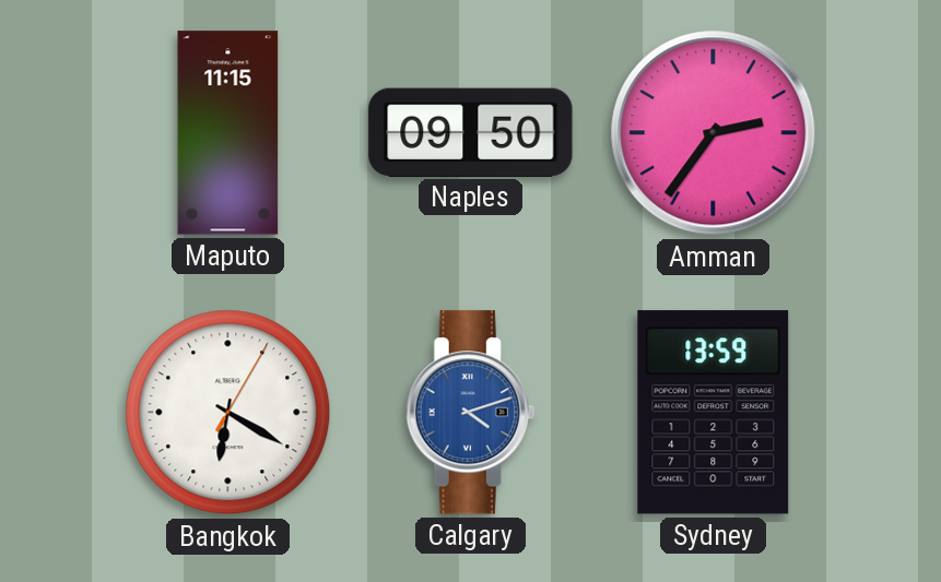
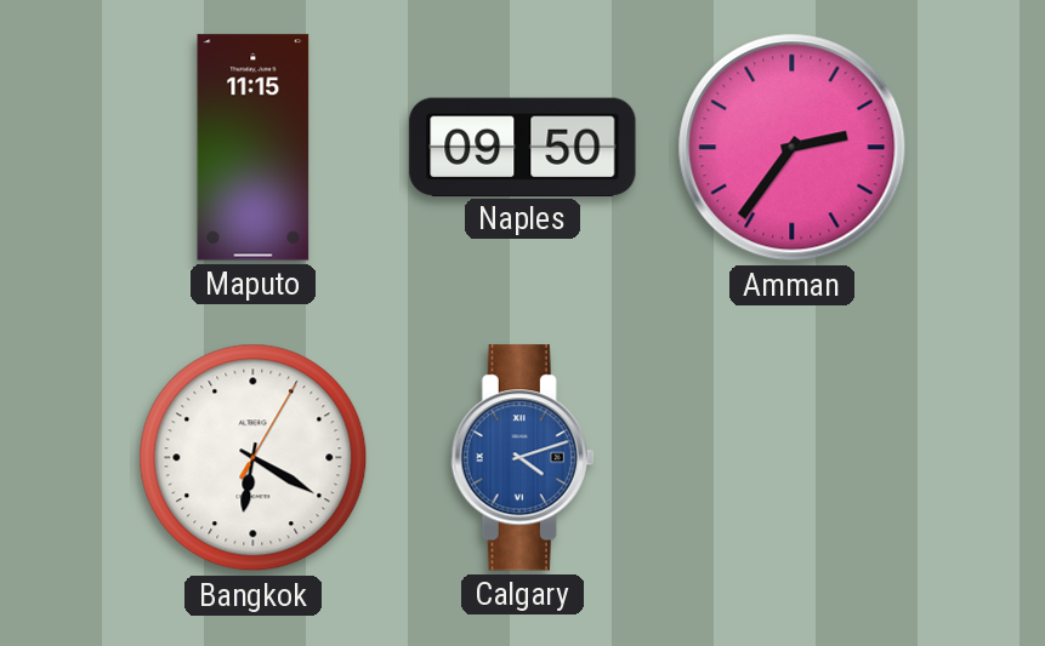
Sydney: 13:59 -> none (714, 413)
